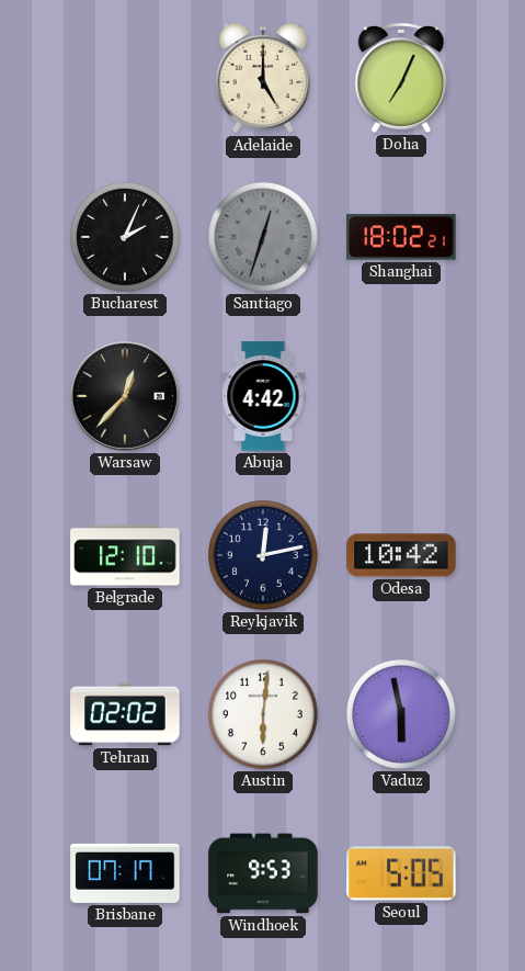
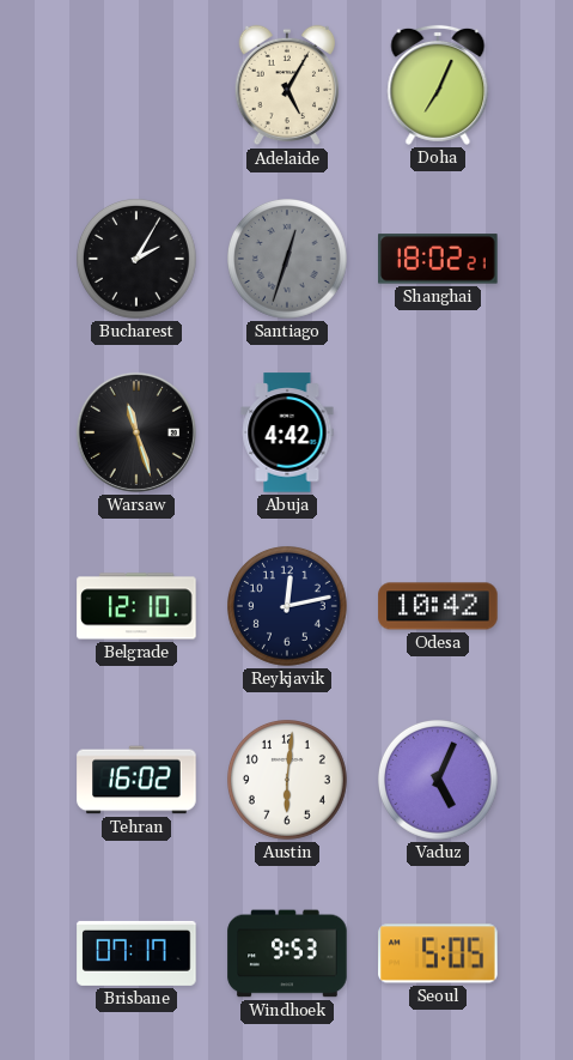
Adelaide: 5:00 -> 5:05 (287, 85)
Bucharest: 2:04 -> 2:05 (138, 260)
Warsaw: 12:37 -> 11:27 (136, 432)
Tehran: 02:02 -> 16:02 (136, 780)
Vaduz: 5:58 -> 5:04 (439, 781)
